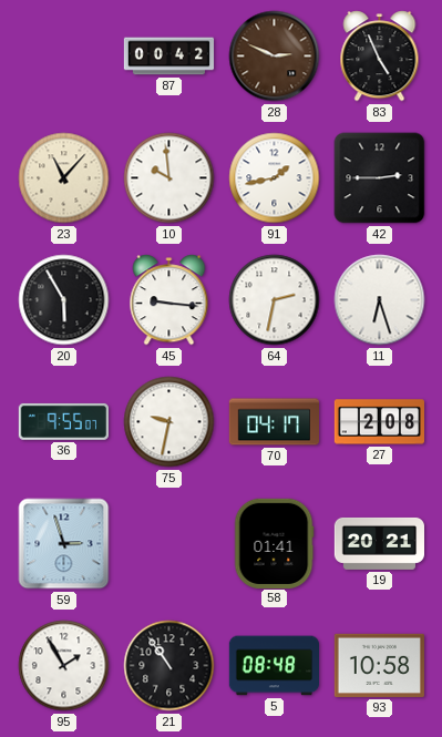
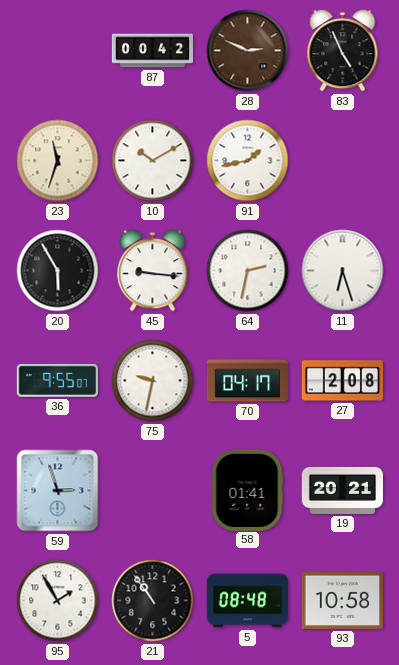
23: 11:07 -> 11:33 (58, 161)
10: 9:59 -> 10:10 (153, 161)
42: 2:45 -> none (380, 178)
